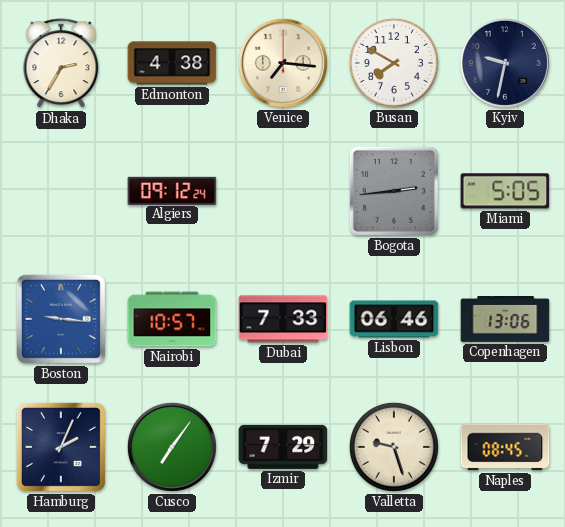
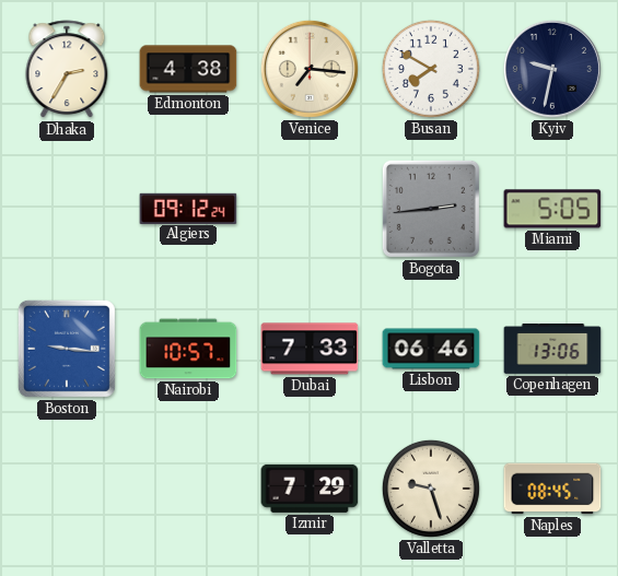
Hamburg: 2:04 -> none (61, 447)
Cusco: 7:06 -> none (172, 447)
